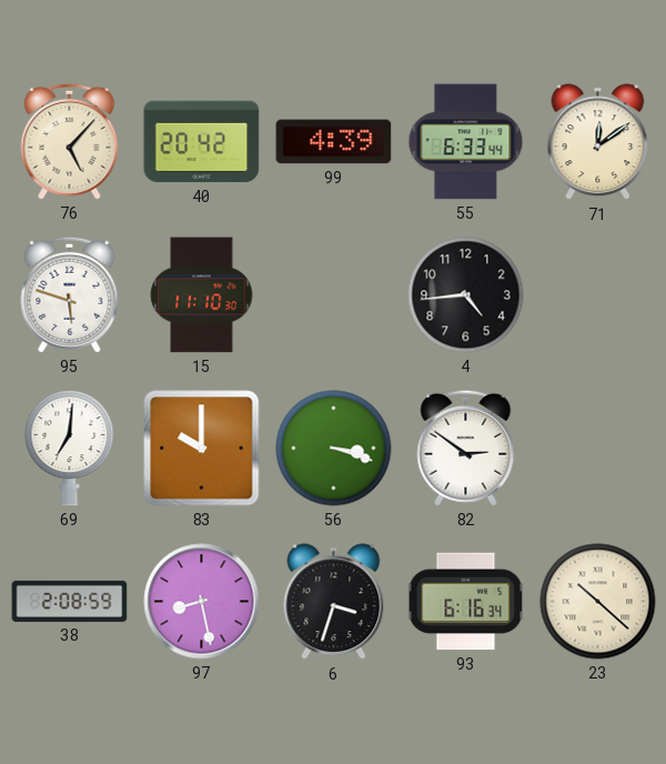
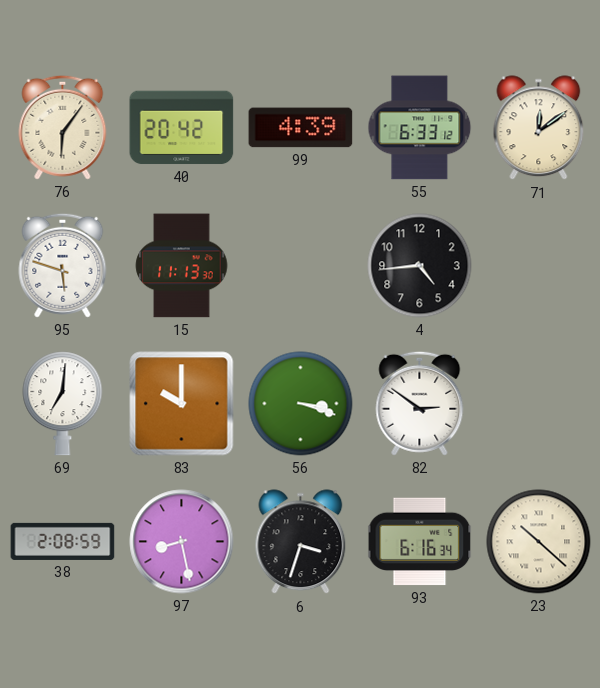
76: 5:07 -> 6:06 (63, 127)
55: 6:33:44 -> 6:33:12 (420, 128)
15: 11:10 -> 11:13 (182, 266)
